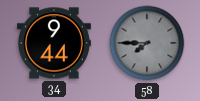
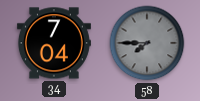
34: 9:44 -> 7:04 (54, 43)
